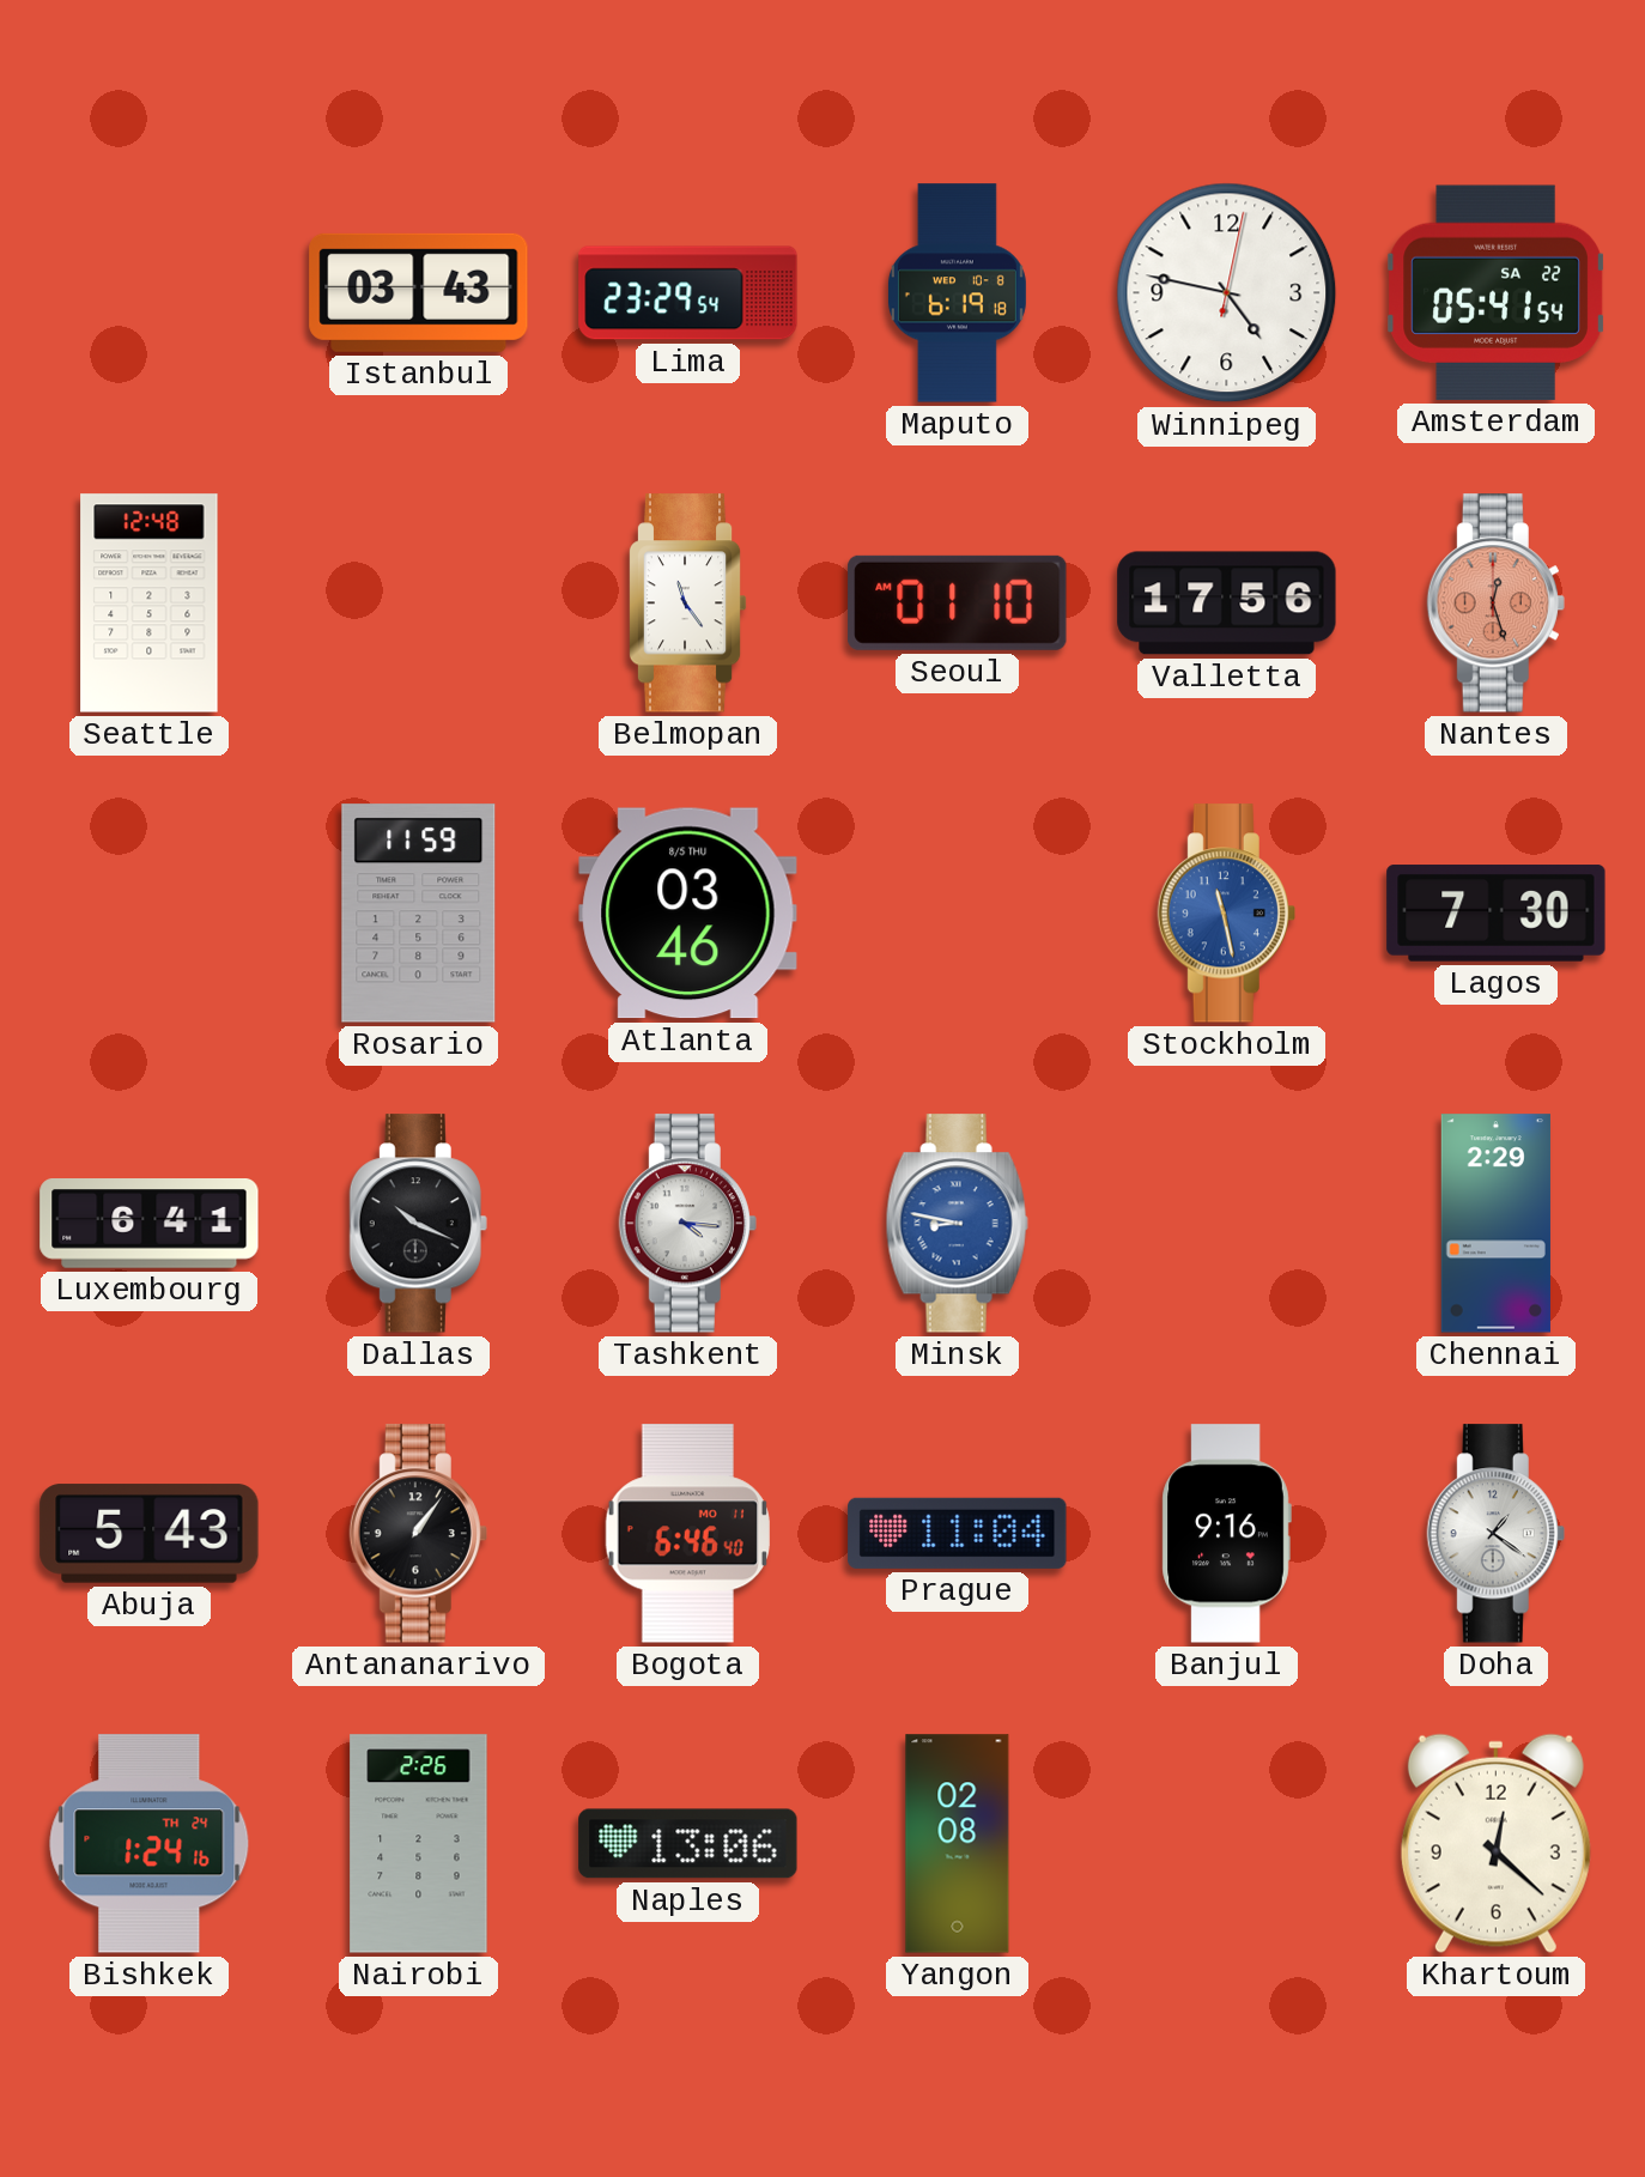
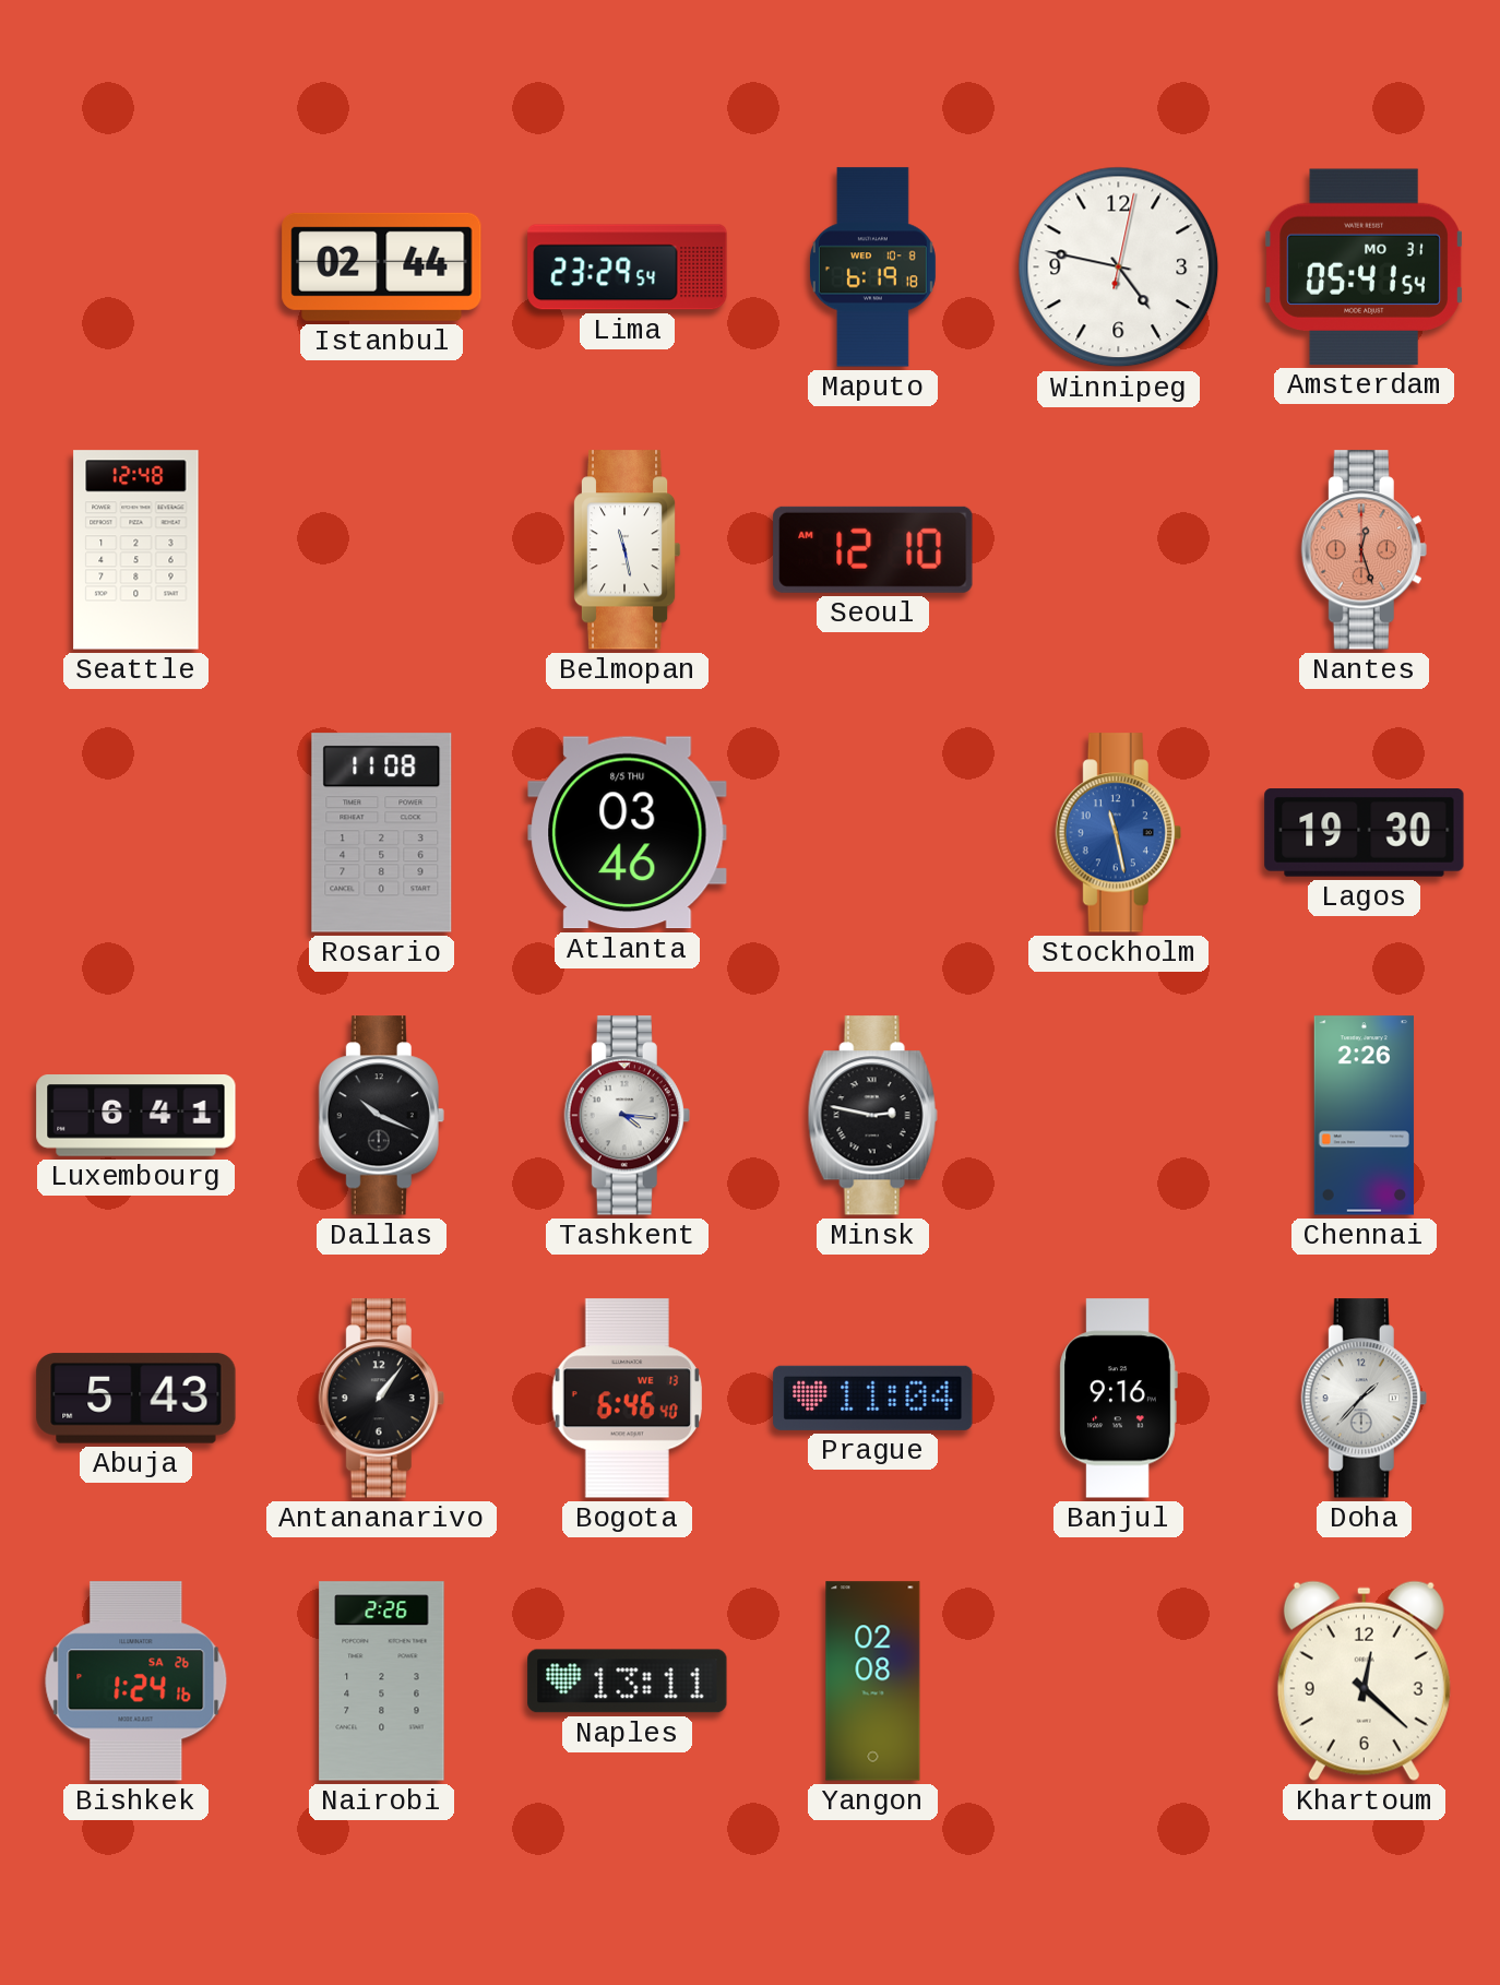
Istanbul: 03:43 -> 02:44 (382, 266)
Amsterdam date: SA 22 -> MO 31 (1364, 266)
Belmopan: 11:24 -> 11:28 (627, 550)
Seoul: 01:10 -> 12:10 (873, 549)
Valletta: 17:56 -> none (1227, 604)
Rosario: 11:59 -> 11:08 (382, 833)
Lagos: 7:30 -> 19:30 (1365, 833)
Minsk: 8:47 -> 2:47 (872, 1116)
Minsk dial: blue -> black (872, 1116)
Chennai: 2:29 -> 2:26 (1364, 1116)
Bogota date: MO 11 -> WE 13 (627, 1399)
Doha: 1:21 -> 1:37 (1364, 1399)
Bishkek date: TH 24 -> SA 26 (136, 1681)
Naples: 13:06 -> 13:11 (628, 1681)
